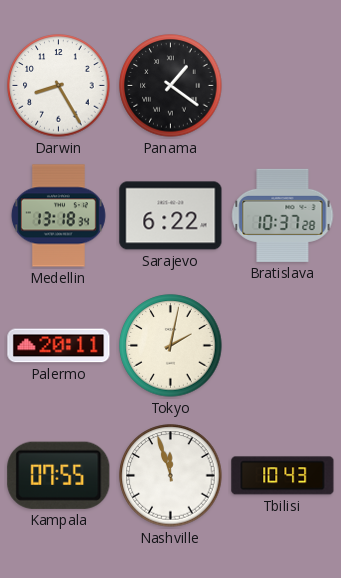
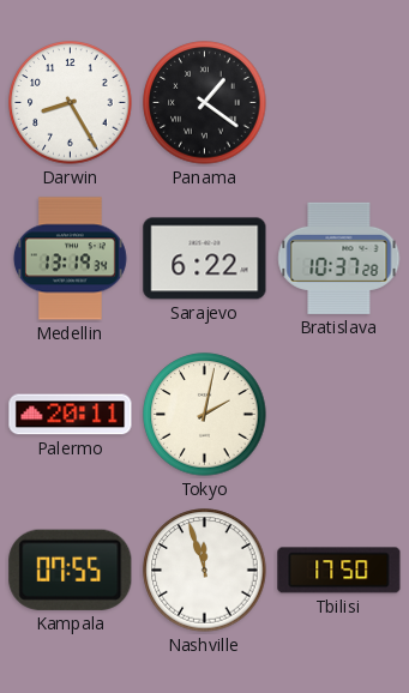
Medellin: 13:18 -> 13:19 (70, 259)
Tbilisi: 10:43 -> 17:50 (339, 571)
